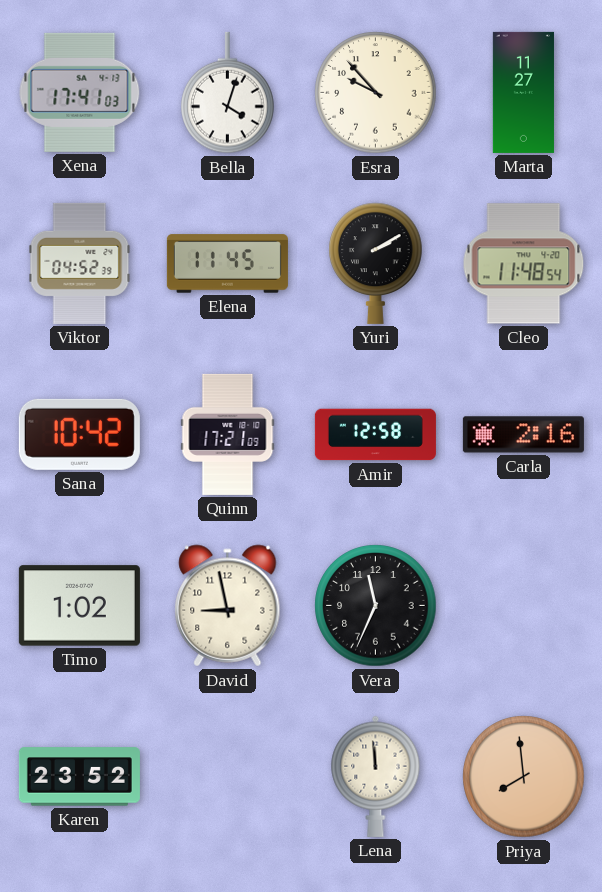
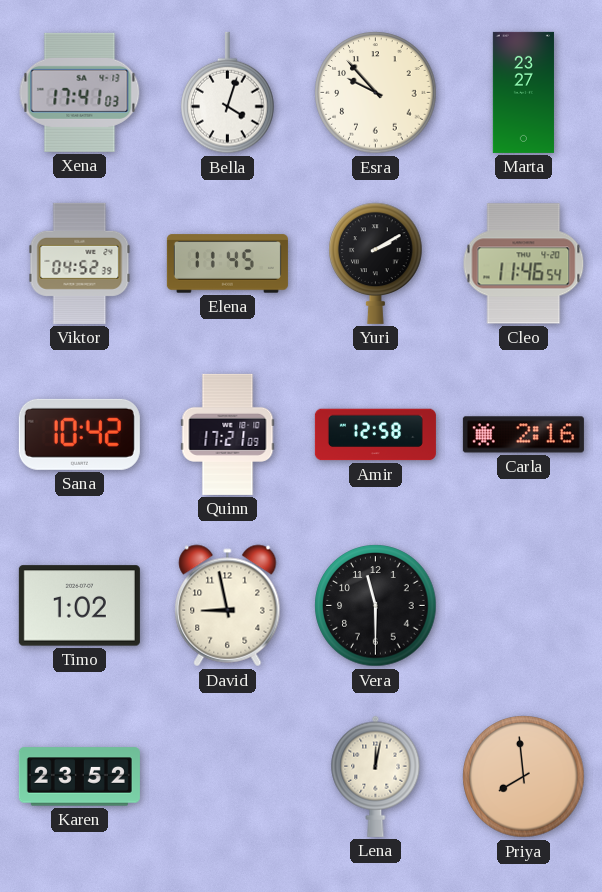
Marta: 11:27 -> 23:27 (523, 92)
Cleo: 11:48 -> 11:46 (524, 264)
Vera: 11:34 -> 11:30 (376, 606)
Lena: 11:59 -> 12:02 (376, 776)
